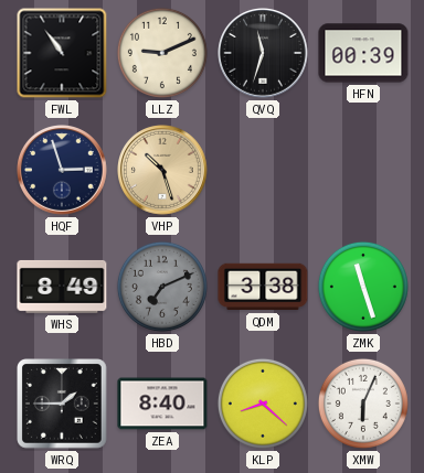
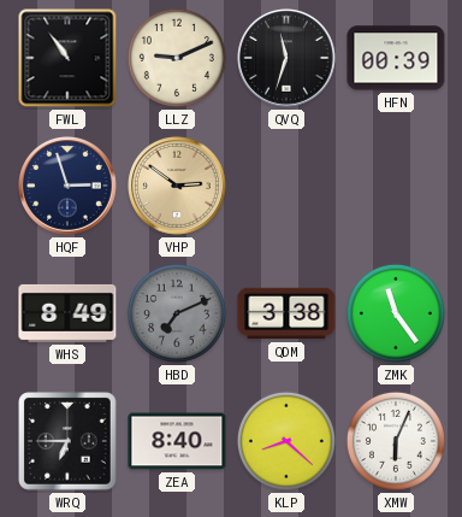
VHP: 10:27 -> 2:51 (178, 187)
ZMK: 11:27 -> 11:24 (396, 313)
WRQ: 1:45 -> 6:45 (67, 441)
